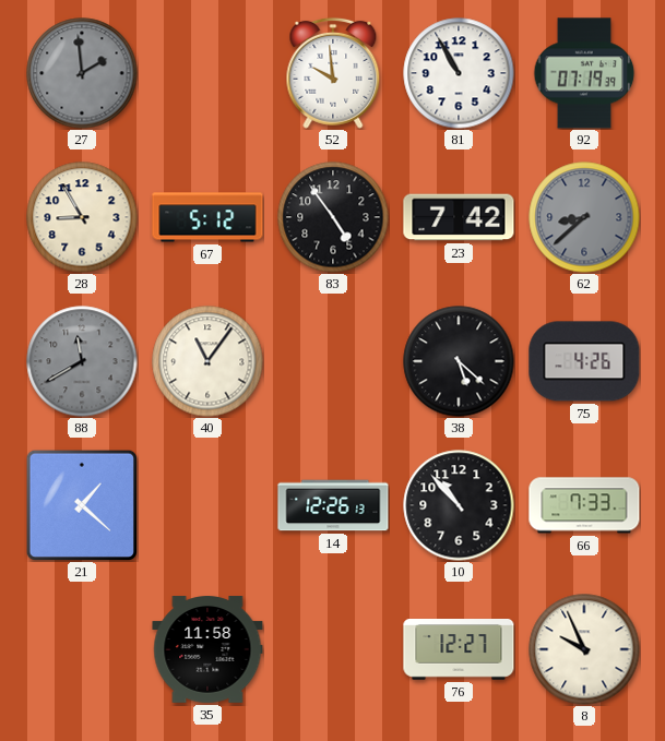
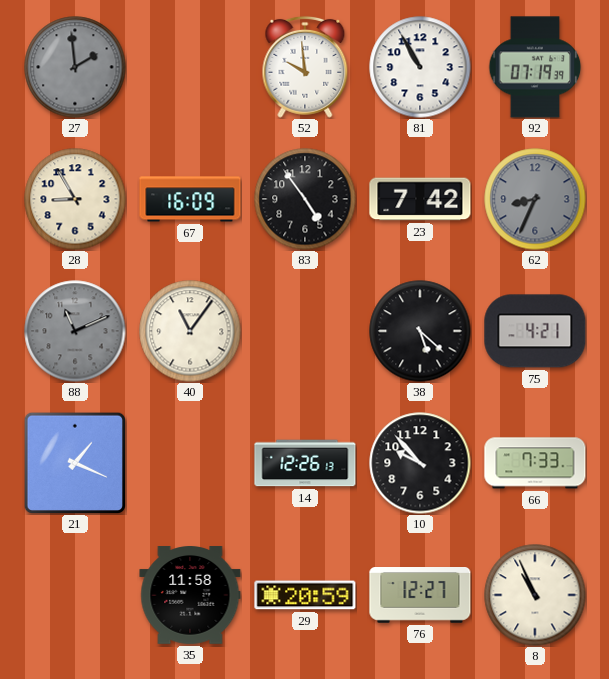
67: 5:12 -> 16:09 (190, 199)
62: 8:38 -> 8:34 (535, 199)
88: 11:40 -> 11:11 (75, 331)
75: 4:26 -> 4:21 (535, 331)
21: 1:22 -> 1:19 (74, 463)
10: 10:53 -> 9:53 (420, 463)
29: none -> 20:59 (305, 595)
8: 9:56 -> 10:56 (535, 595)
